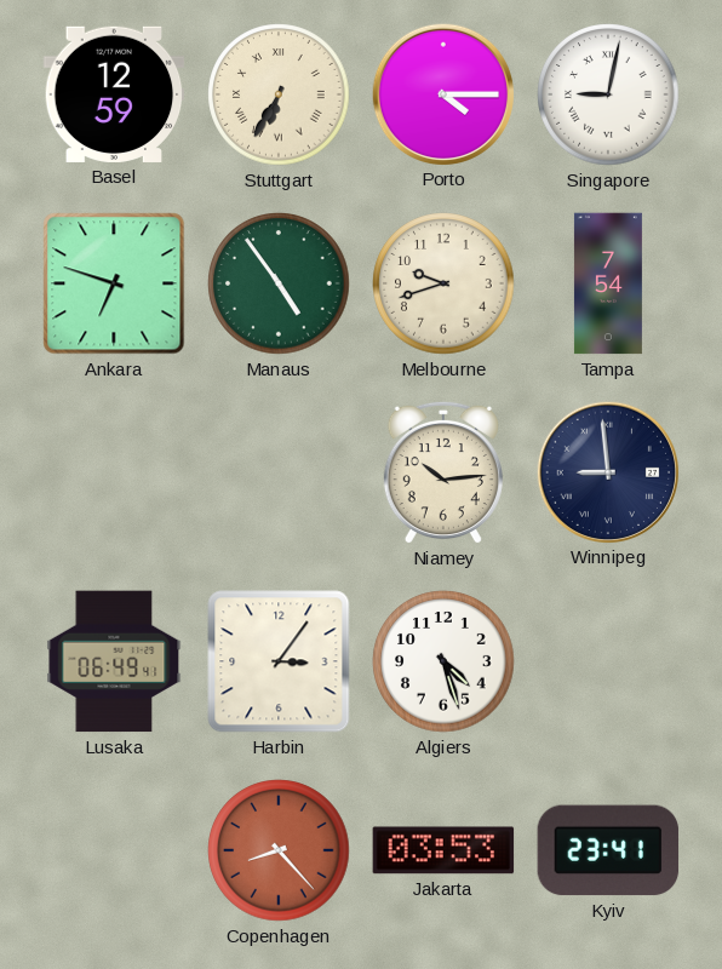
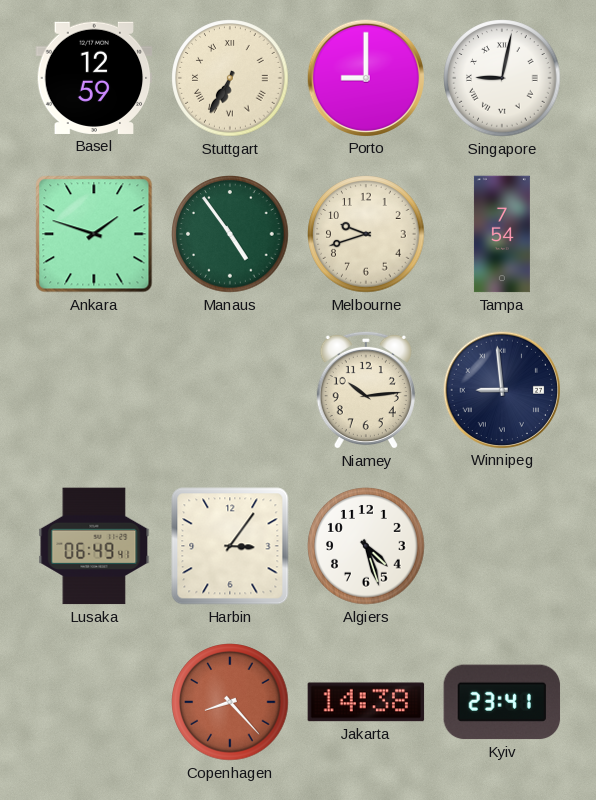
Porto: 4:15 -> 9:00 (365, 77)
Ankara: 6:48 -> 1:48 (94, 234)
Jakarta: 03:53 -> 14:38 (366, 702)
